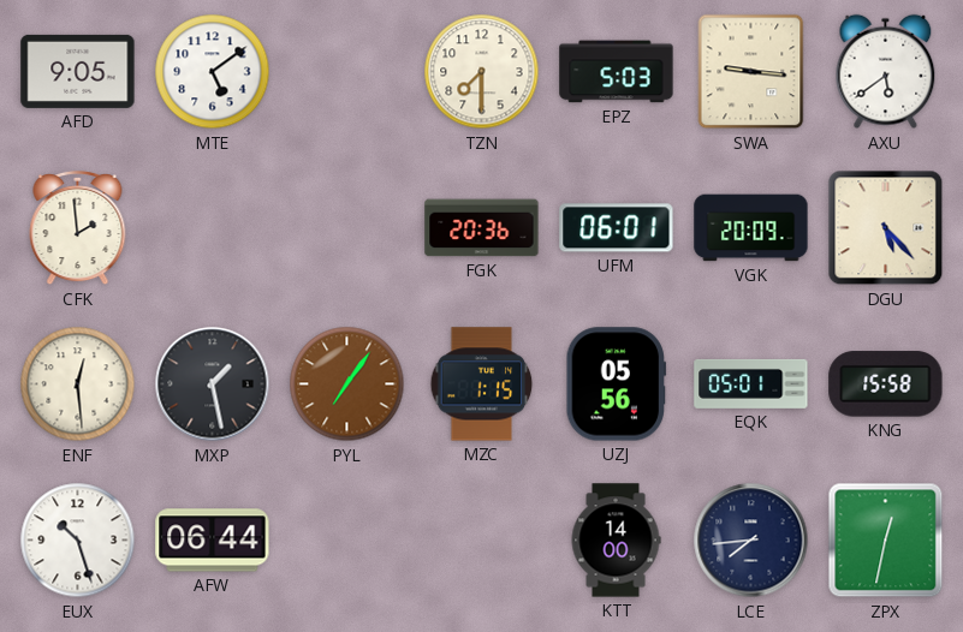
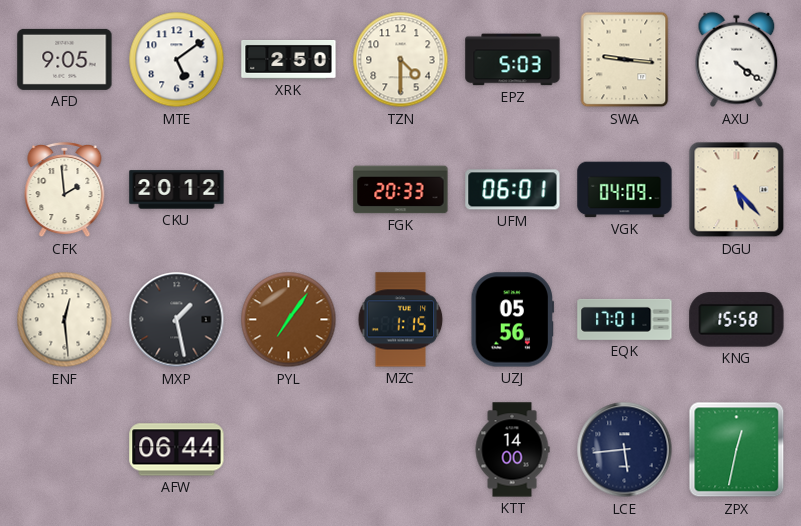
XRK: none -> 2:50 (289, 60)
TZN: 7:30 -> 4:30 (401, 60)
AXU: 5:39 -> 4:21 (737, 60)
CKU: none -> 20:12 (177, 190)
FGK: 20:36 -> 20:33 (401, 190)
VGK: 20:09 -> 04:09 (625, 190)
EQK: 05:01 -> 17:01 (625, 319)
EUX: 10:27 -> none (78, 541)
LCE: 7:44 -> 5:44 (625, 450)
